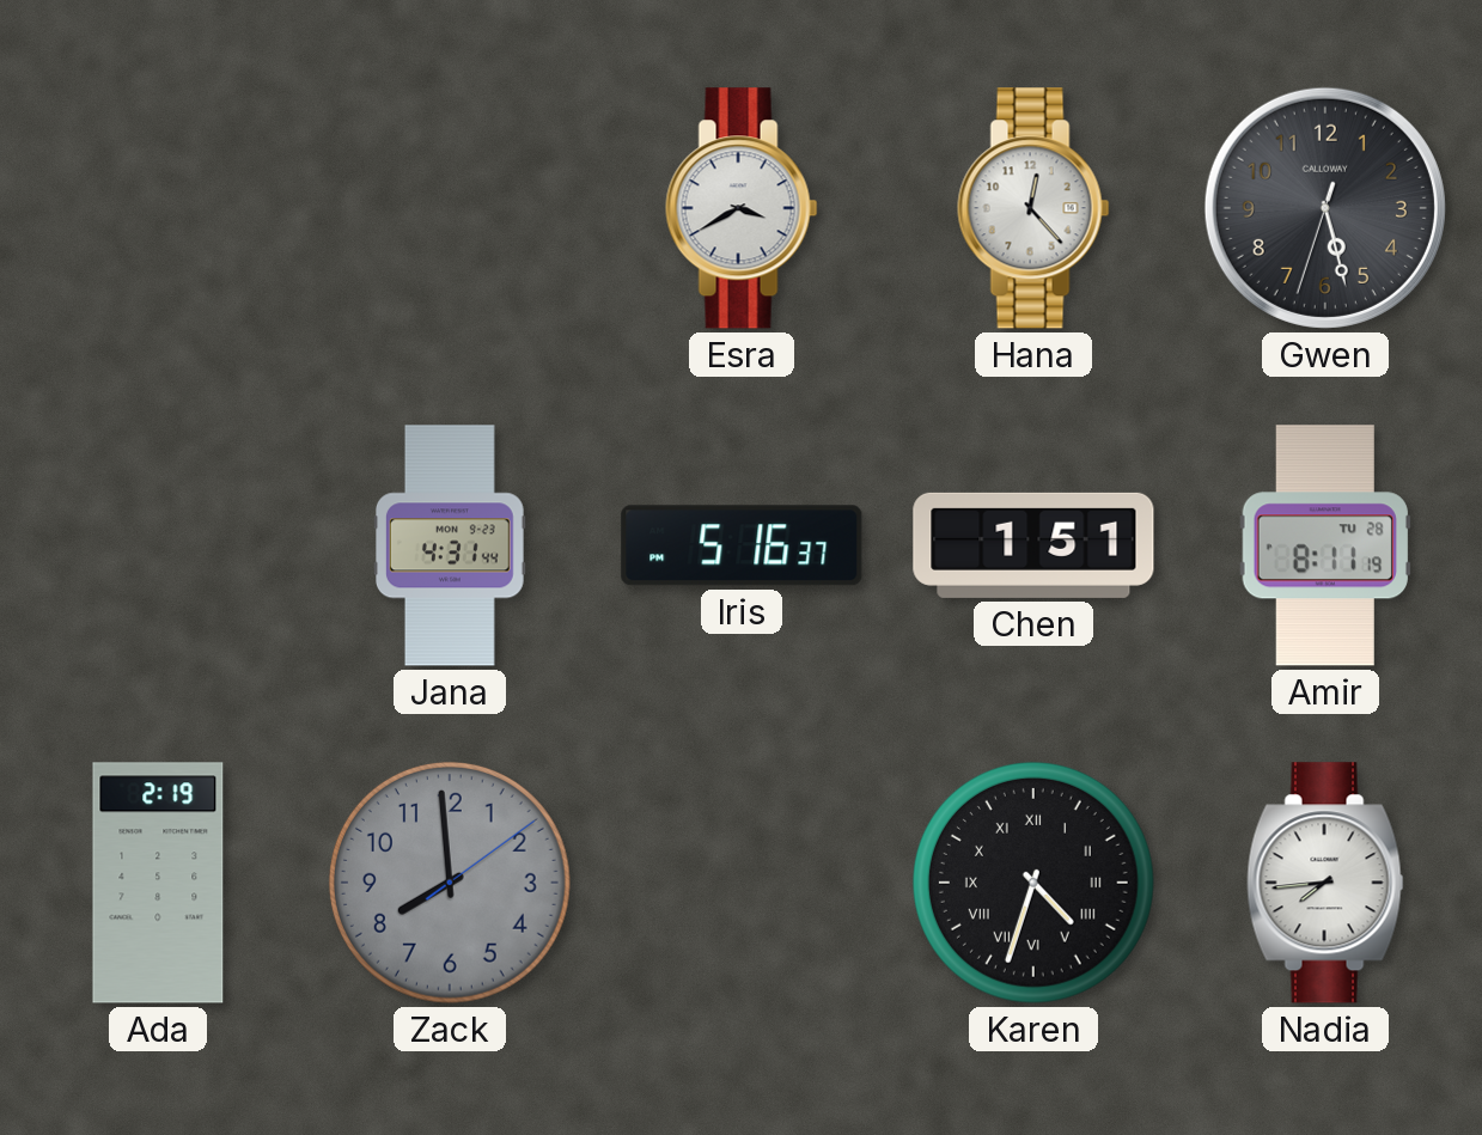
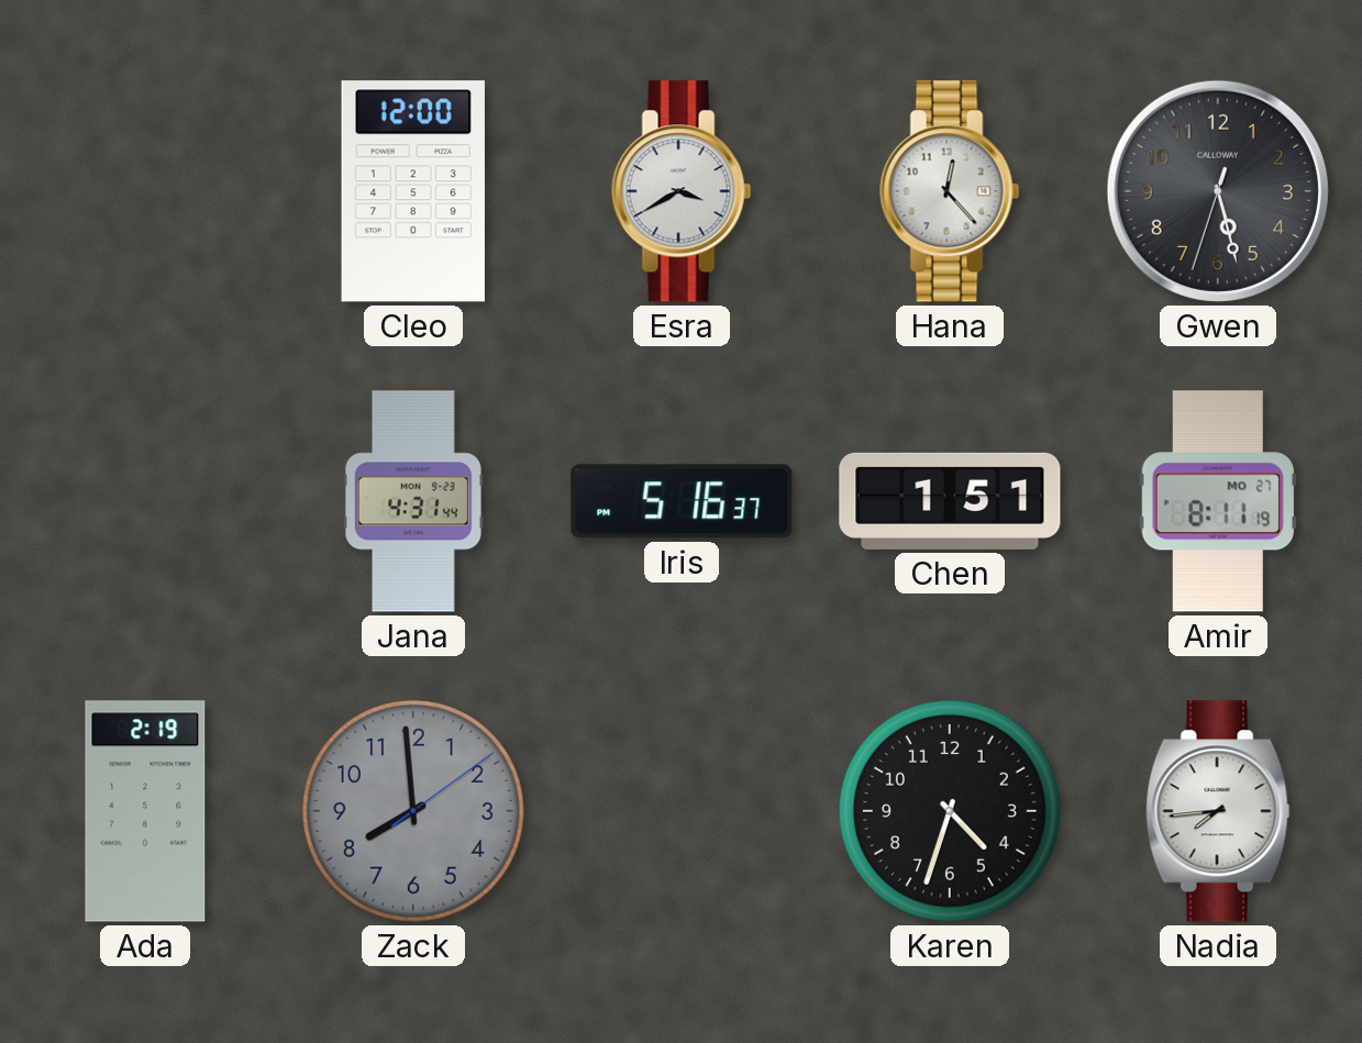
Cleo: none -> 12:00 (413, 191)
Amir date: TU 28 -> MO 27 (1218, 501)
Karen numerals: Roman -> Arabic (950, 811)
